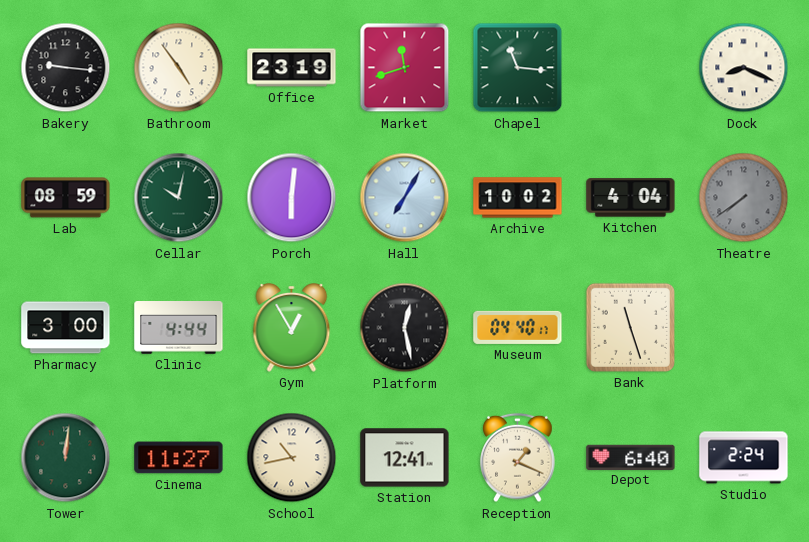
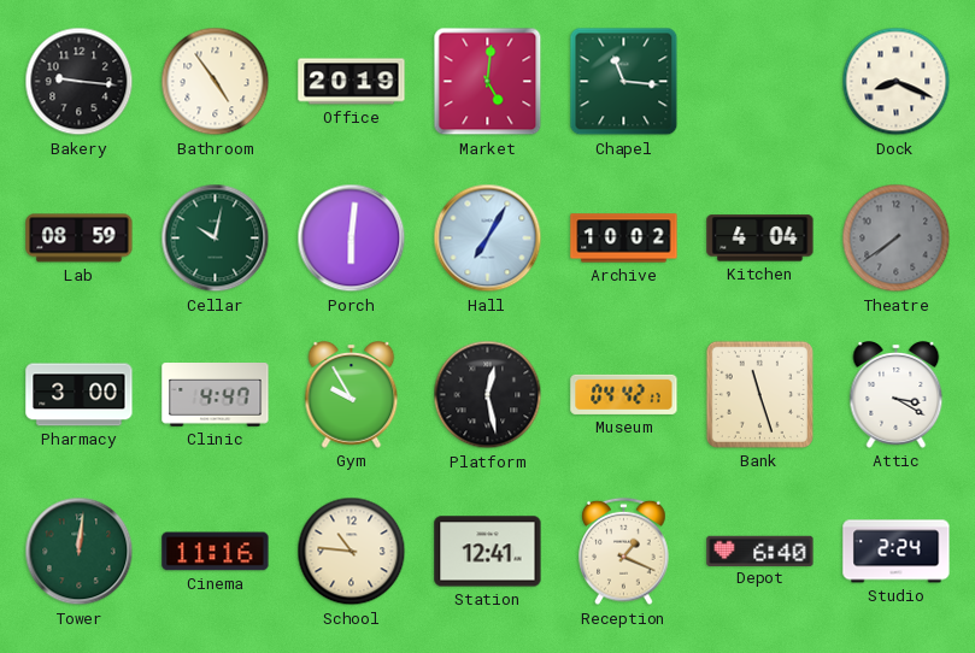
Office: 23:19 -> 20:19 (352, 82)
Market: 11:42 -> 5:01 (488, 82)
Clinic: 4:44 -> 4:47 (216, 395)
Gym: 12:55 -> 9:55 (352, 395)
Museum: 04:40 -> 04:42 (624, 394)
Attic: none -> 3:20 (897, 395)
Cinema: 11:27 -> 11:16 (216, 552)
School: 10:43 -> 10:46 (352, 552)
